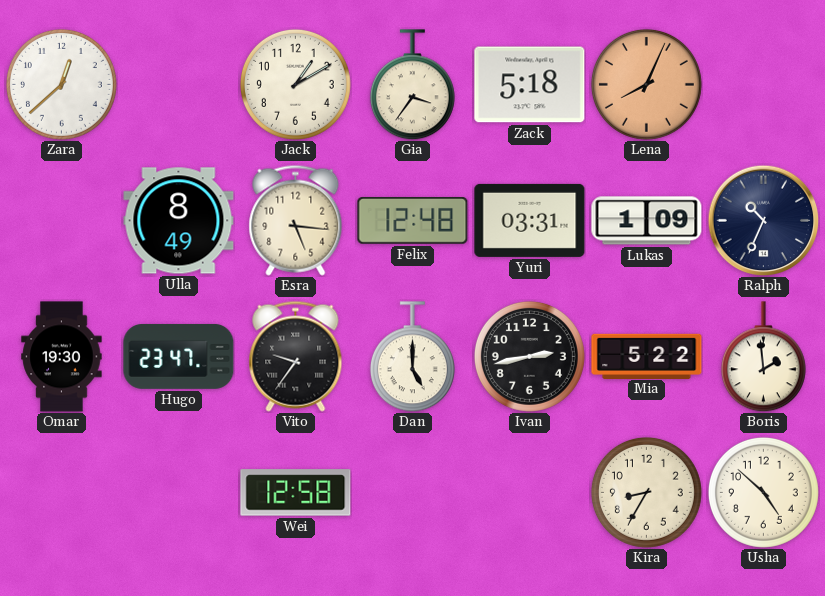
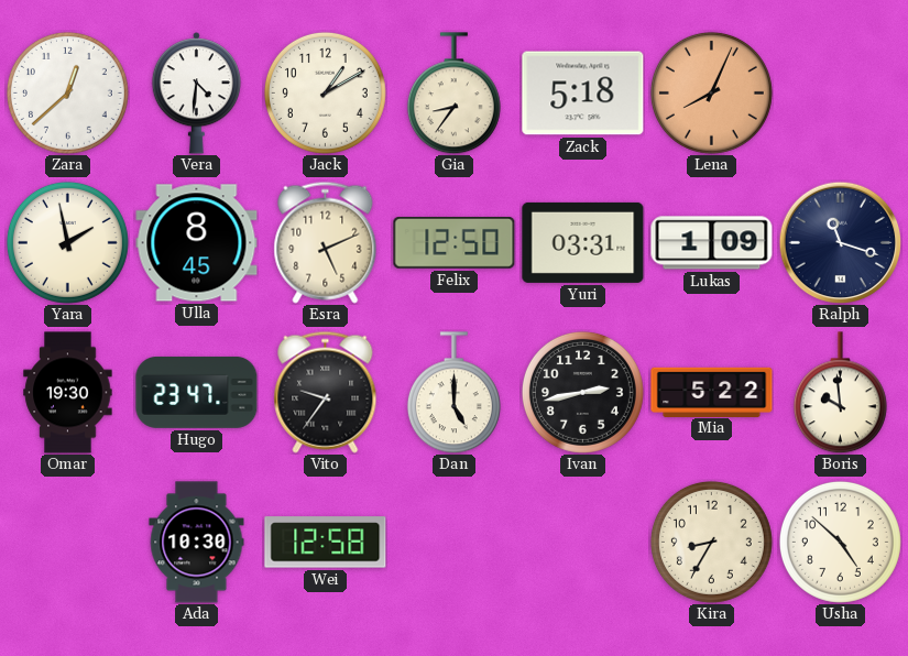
Vera: none -> 4:31 (197, 94)
Gia: 3:36 -> 8:36 (453, 94)
Yara: none -> 1:58 (67, 242)
Ulla: 8:49 -> 8:45 (197, 243)
Esra: 5:16 -> 5:11 (326, 242)
Felix: 12:48 -> 12:50 (455, 243)
Ralph: 10:34 -> 11:18 (840, 242)
Boris: 1:59 -> 9:59 (840, 393)
Ada: none -> 10:30 (197, 543)
